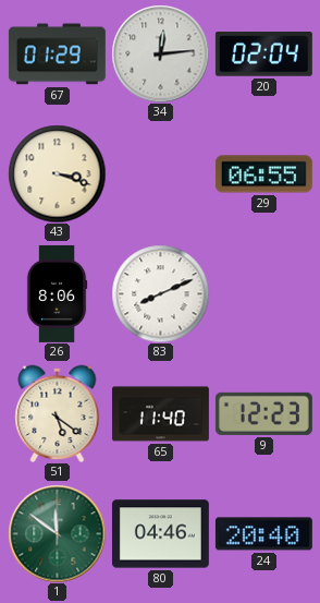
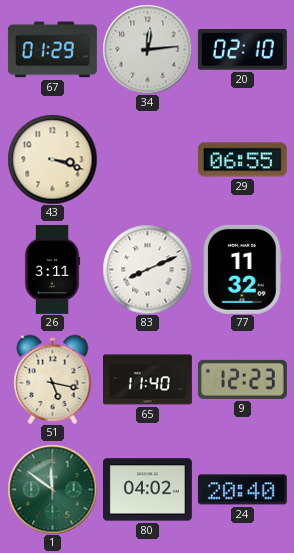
20: 02:04 -> 02:10 (242, 50)
26: 8:06 -> 3:11 (52, 269)
77: none -> 11:32 (243, 269)
51: 5:21 -> 5:17 (53, 379)
80: 04:46 -> 04:02 (147, 490)
